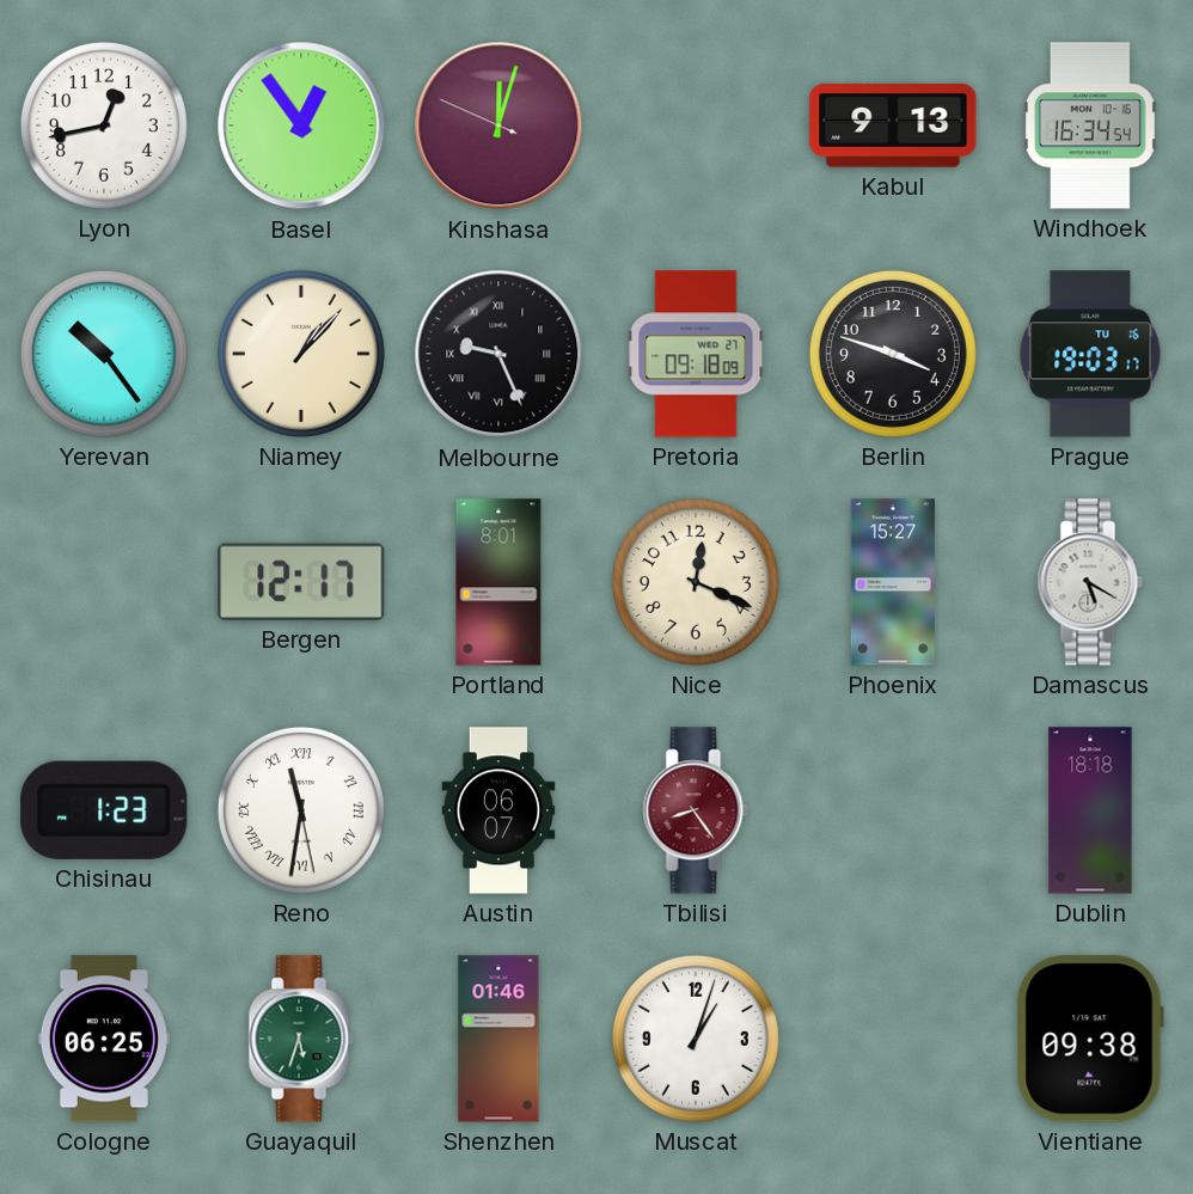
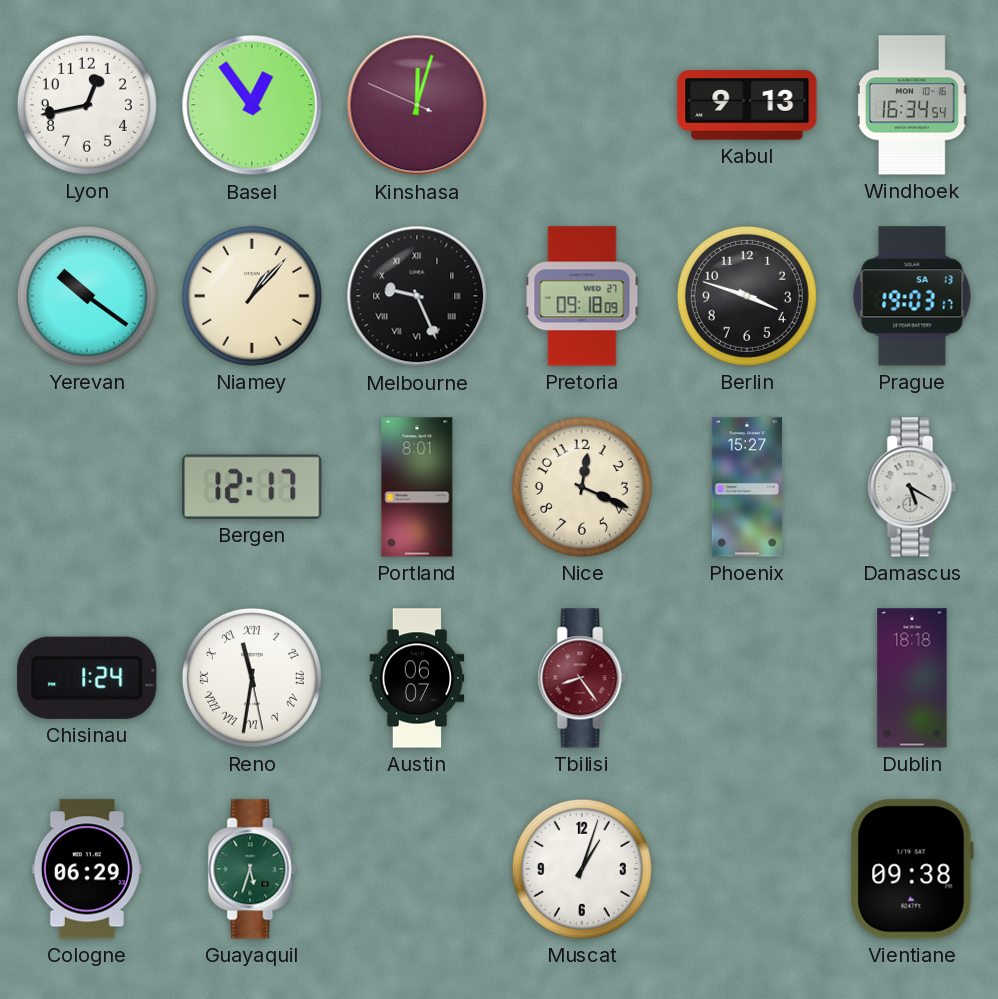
Yerevan: 10:24 -> 10:21 (87, 296)
Prague date: TU 16 -> SA 13 (912, 296)
Chisinau: 1:23 -> 1:24 (87, 678)
Cologne: 06:25 -> 06:29 (87, 869)
Shenzhen: 01:46 -> none (498, 1039)
